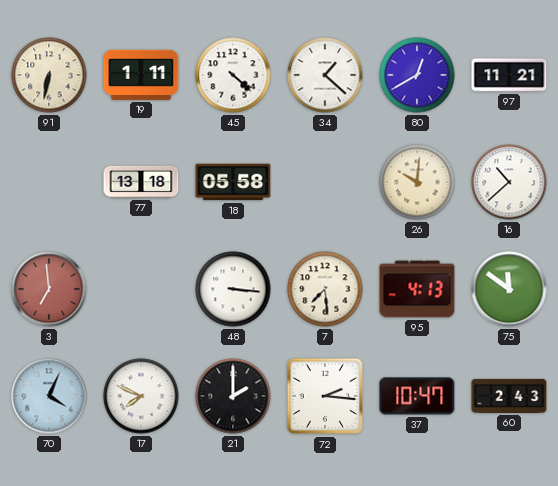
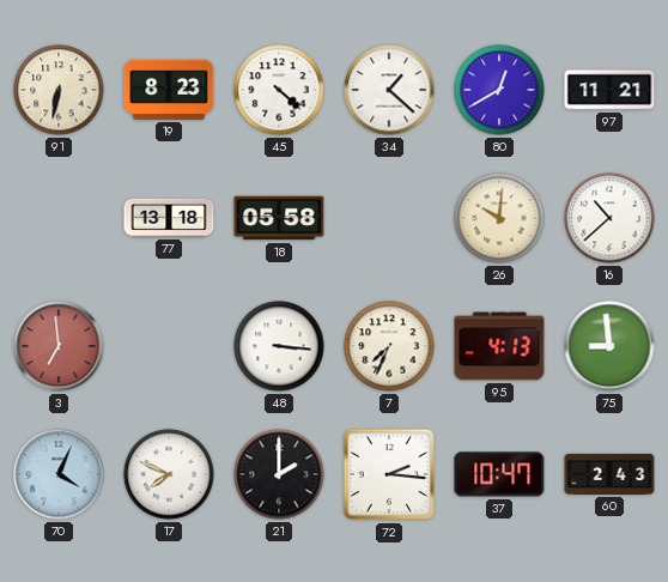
19: 1:11 -> 8:23 (169, 90)
7: 7:29 -> 7:34 (389, 346)
75: 11:51 -> 8:59 (609, 346)
